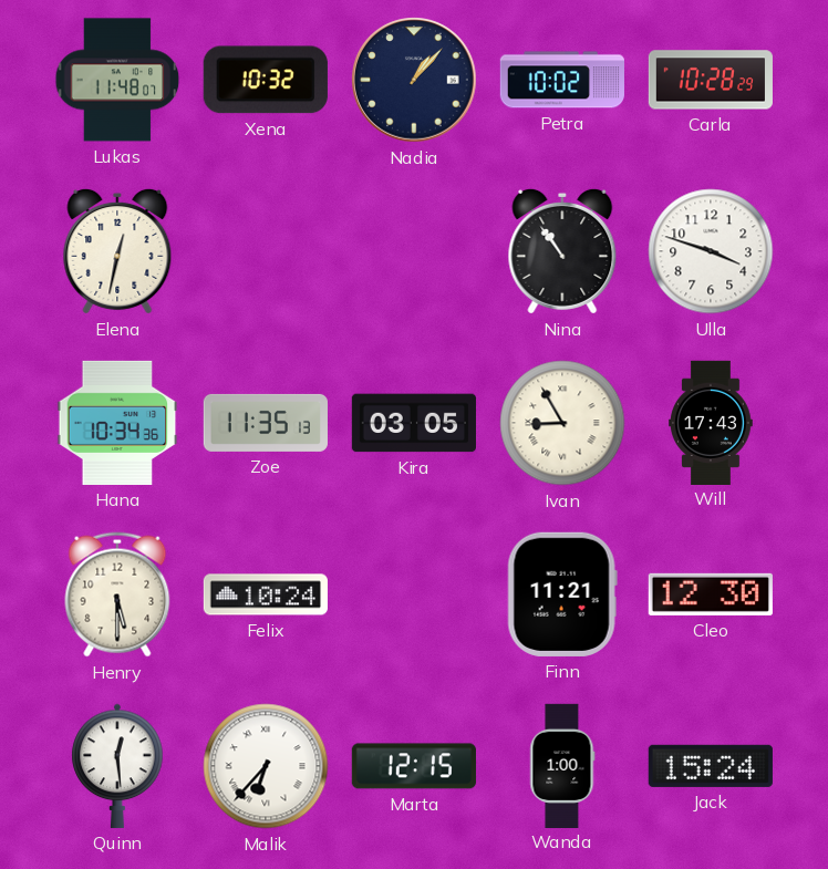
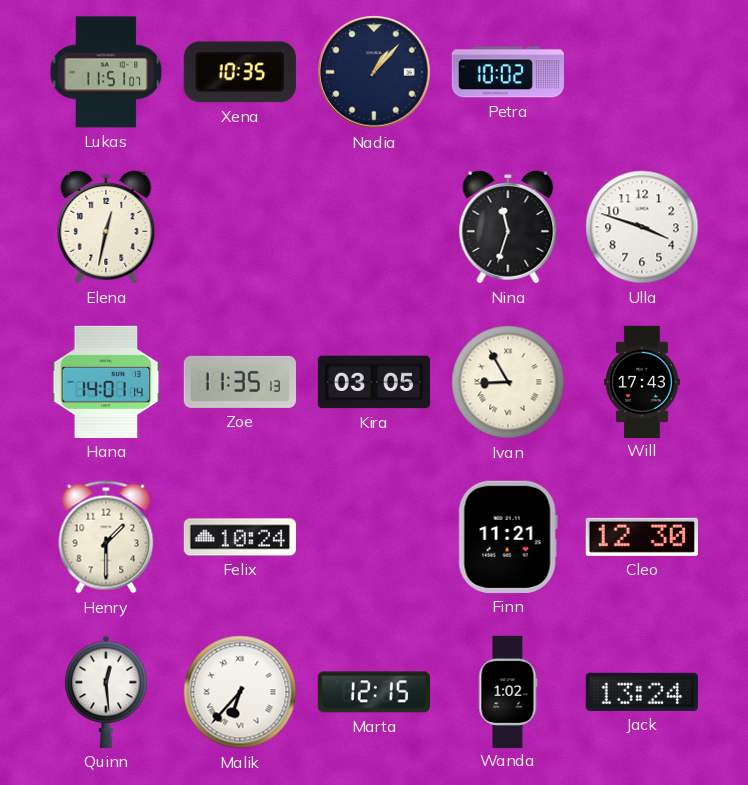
Lukas: 11:48 -> 11:51 (106, 72)
Xena: 10:32 -> 10:35 (240, 72)
Carla: 10:28 -> none (711, 80)
Nina: 10:54 -> 11:33 (508, 227)
Hana: 10:34 -> 14:01 (106, 382)
Henry: 5:30 -> 1:30 (106, 537)
Wanda: 1:00 -> 1:02 (508, 691)
Jack: 15:24 -> 13:24 (642, 692)
